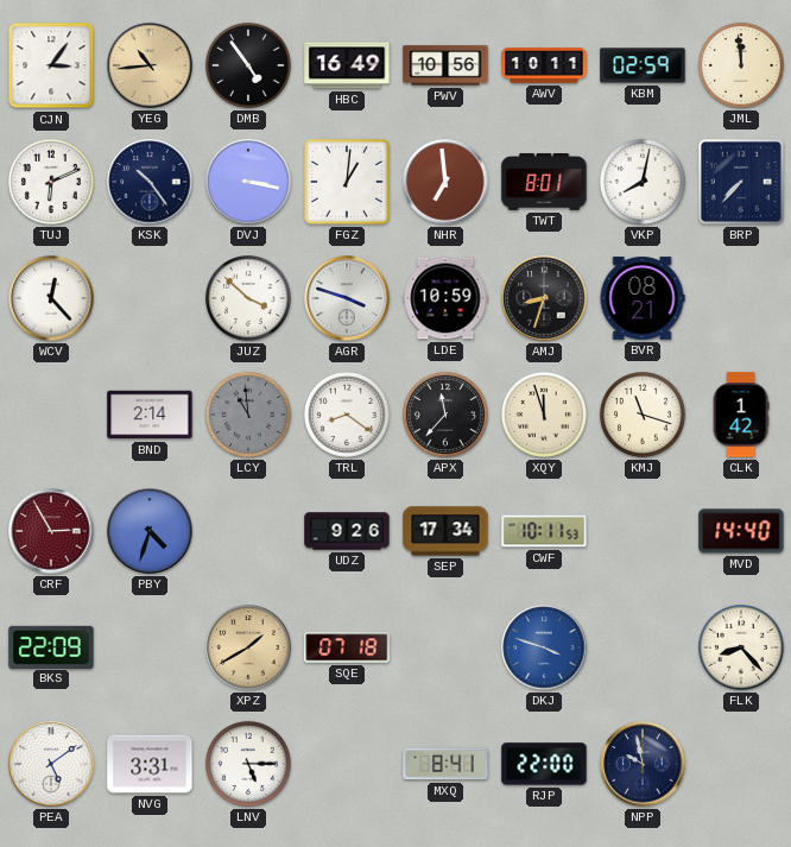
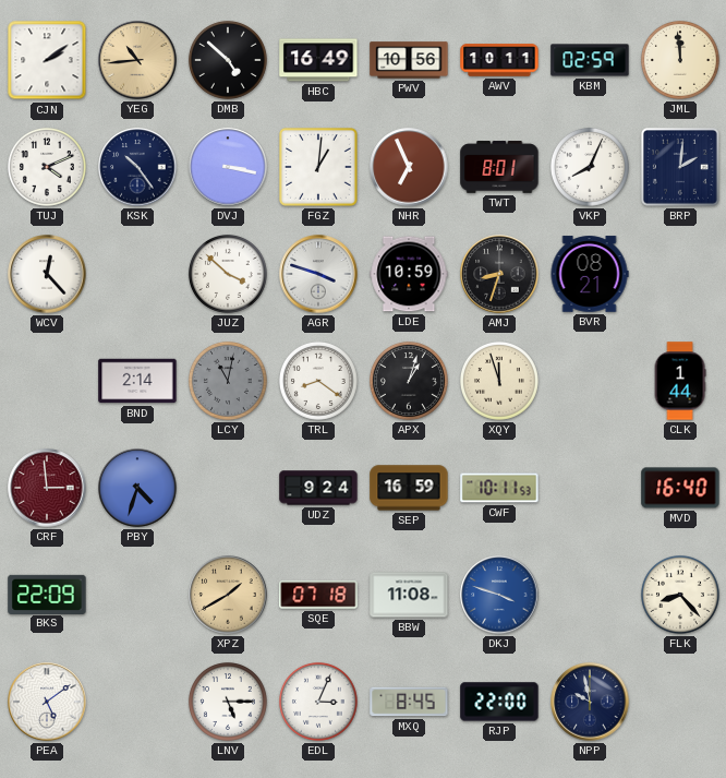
CJN: 3:06 -> 2:09 (47, 60)
DMB: 4:54 -> 4:52 (228, 60)
TUJ: 6:11 -> 4:11 (47, 167)
NHR: 6:59 -> 6:56 (409, 167)
VKP: 8:02 -> 8:04 (590, 167)
BRP: 7:37 -> 2:01 (680, 167)
LCY: 10:59 -> 11:02 (228, 381)
APX: 11:37 -> 1:03 (409, 381)
KMJ: 11:18 -> none (643, 415)
CLK: 1:42 -> 1:44 (680, 381)
CRF: 2:55 -> 2:59 (47, 488)
UDZ: 9:26 -> 9:24 (318, 488)
SEP: 17:34 -> 16:59 (409, 488)
MVD: 14:40 -> 16:40 (680, 488)
BBW: none -> 11:08 (409, 595)
NVG: 3:31 -> none (150, 764)
EDL: none -> 3:04 (318, 702)
MXQ: 8:41 -> 8:45 (409, 702)
